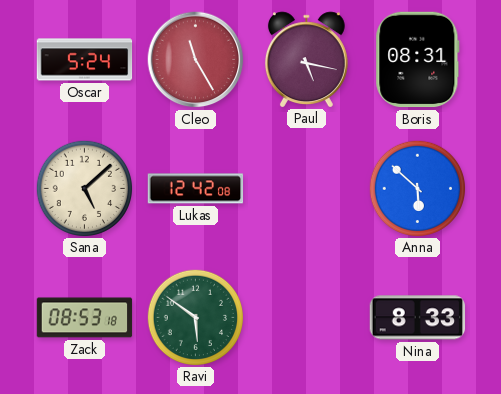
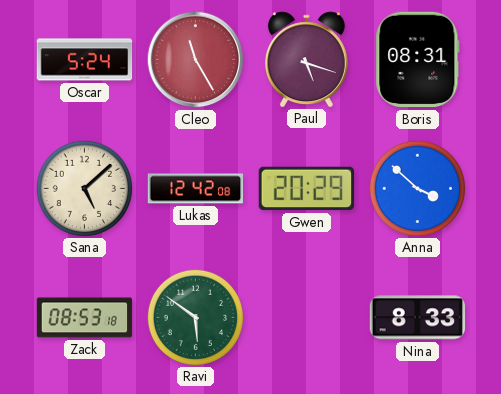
Paul: 5:17 -> 5:18 (306, 59)
Gwen: none -> 20:29 (307, 189)
Anna: 5:52 -> 3:52 (417, 188)
